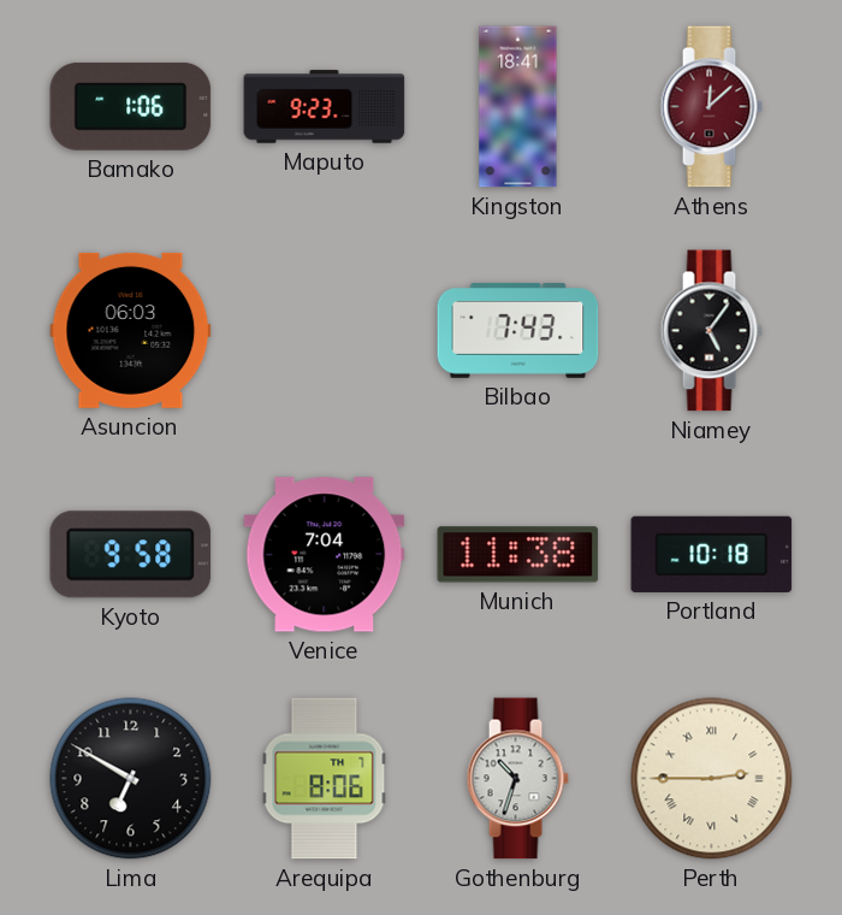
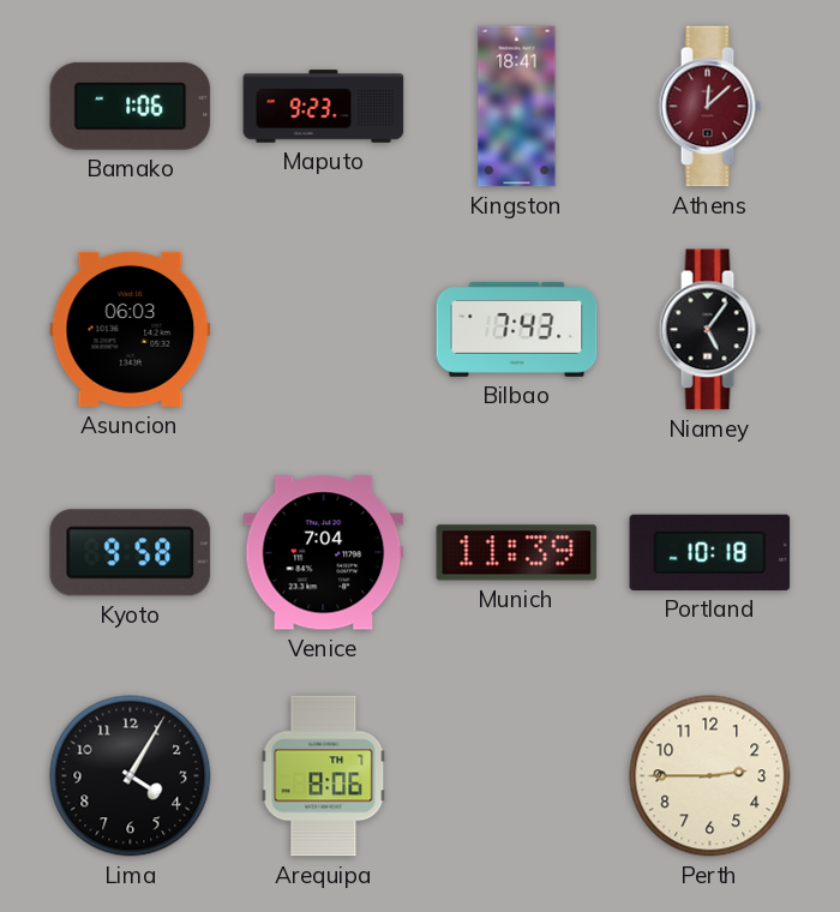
Munich: 11:38 -> 11:39 (517, 553)
Lima: 6:50 -> 4:05 (131, 776)
Gothenburg: 10:33 -> none (517, 779)
Perth numerals: Roman -> Arabic (710, 776)
